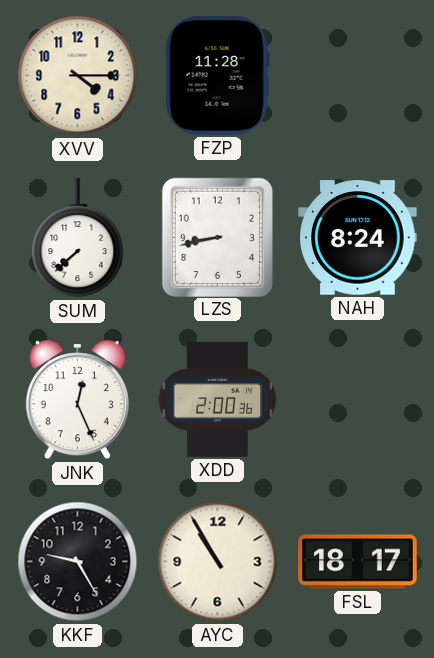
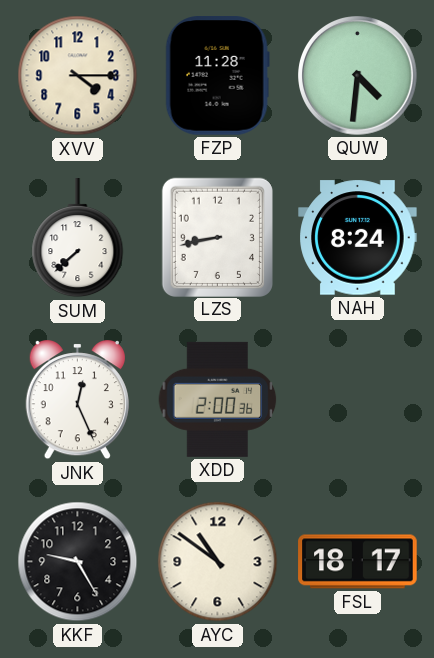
QUW: none -> 4:31 (358, 76)
AYC: 10:55 -> 10:51 (218, 562)
